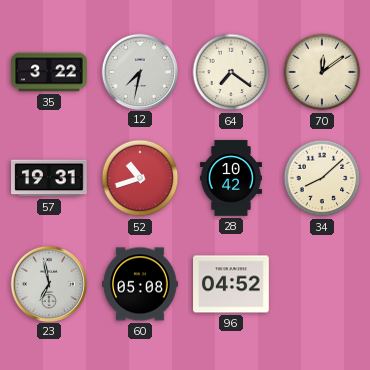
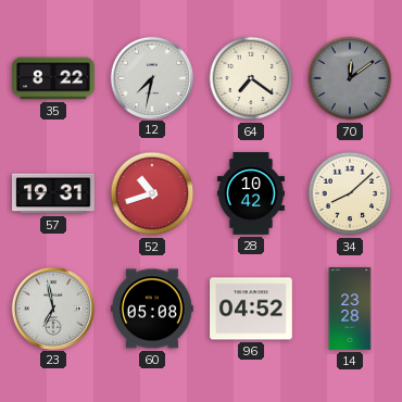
35: 3:22 -> 8:22 (53, 78)
70 dial: cream -> grey (350, 78)
14: none -> 23:28 (350, 309)
